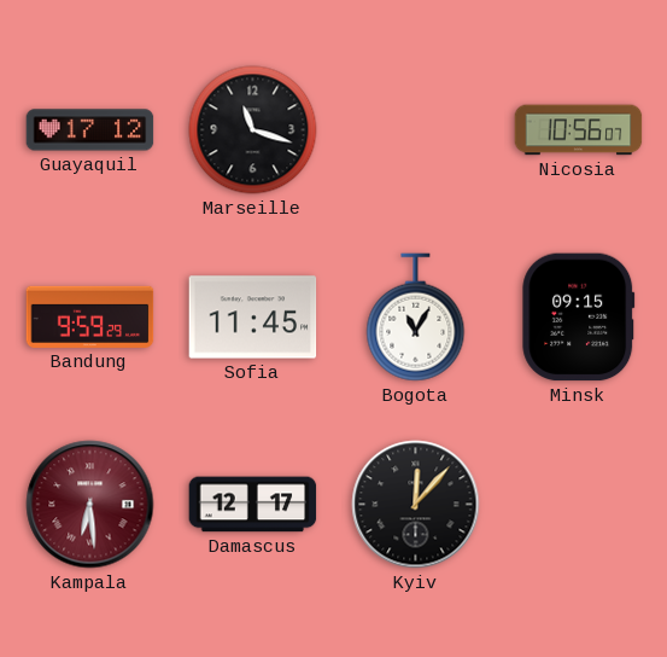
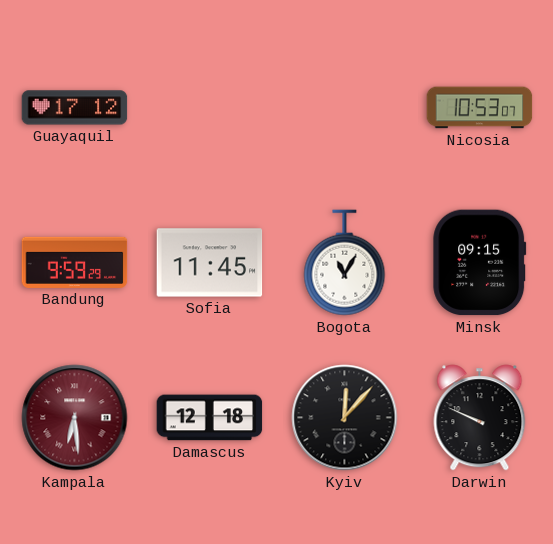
Marseille: 11:18 -> none (253, 130)
Nicosia: 10:56 -> 10:53 (480, 108)
Damascus: 12:17 -> 12:18 (210, 418)
Darwin: none -> 9:49 (480, 418)
